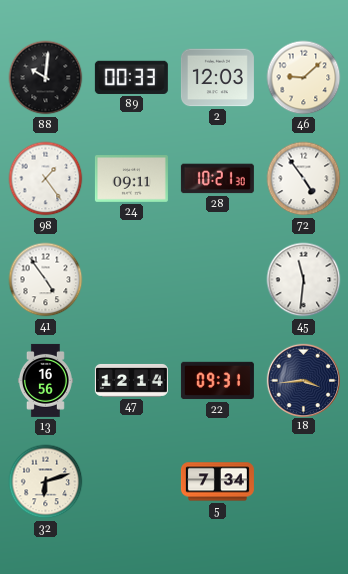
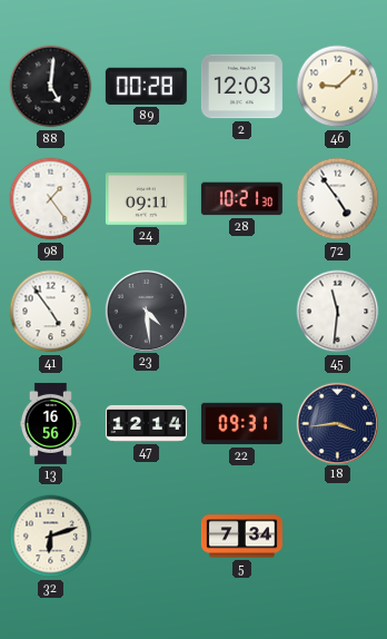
88: 10:01 -> 5:01 (51, 87)
89: 00:33 -> 00:28 (146, 86)
23: none -> 4:29 (146, 311)
